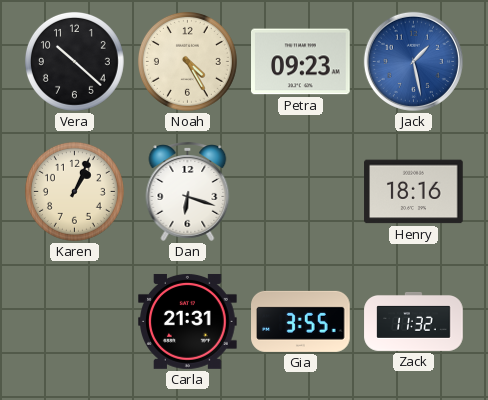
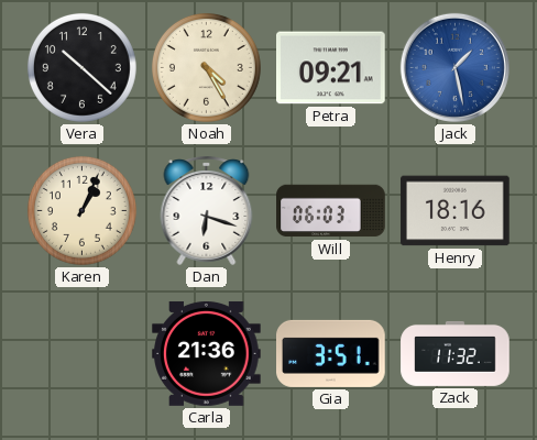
Petra: 09:23 -> 09:21 (331, 68)
Will: none -> 06:03 (331, 211)
Carla: 21:31 -> 21:36 (207, 353)
Gia: 3:55 -> 3:51 (331, 353)
